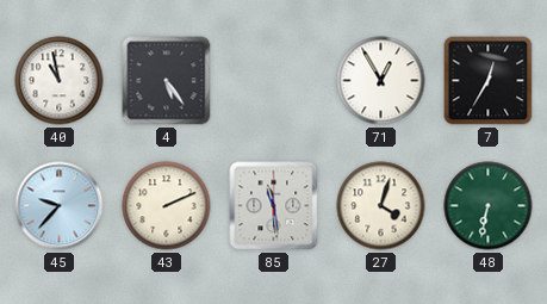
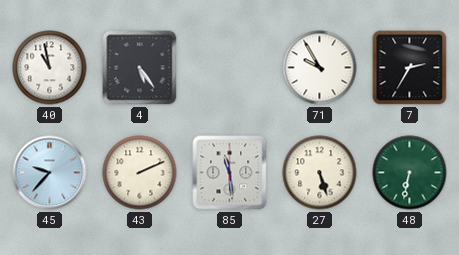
71: 12:55 -> 9:55 (320, 68)
7: 12:35 -> 2:35 (410, 68)
27: 4:03 -> 5:27 (320, 173)
